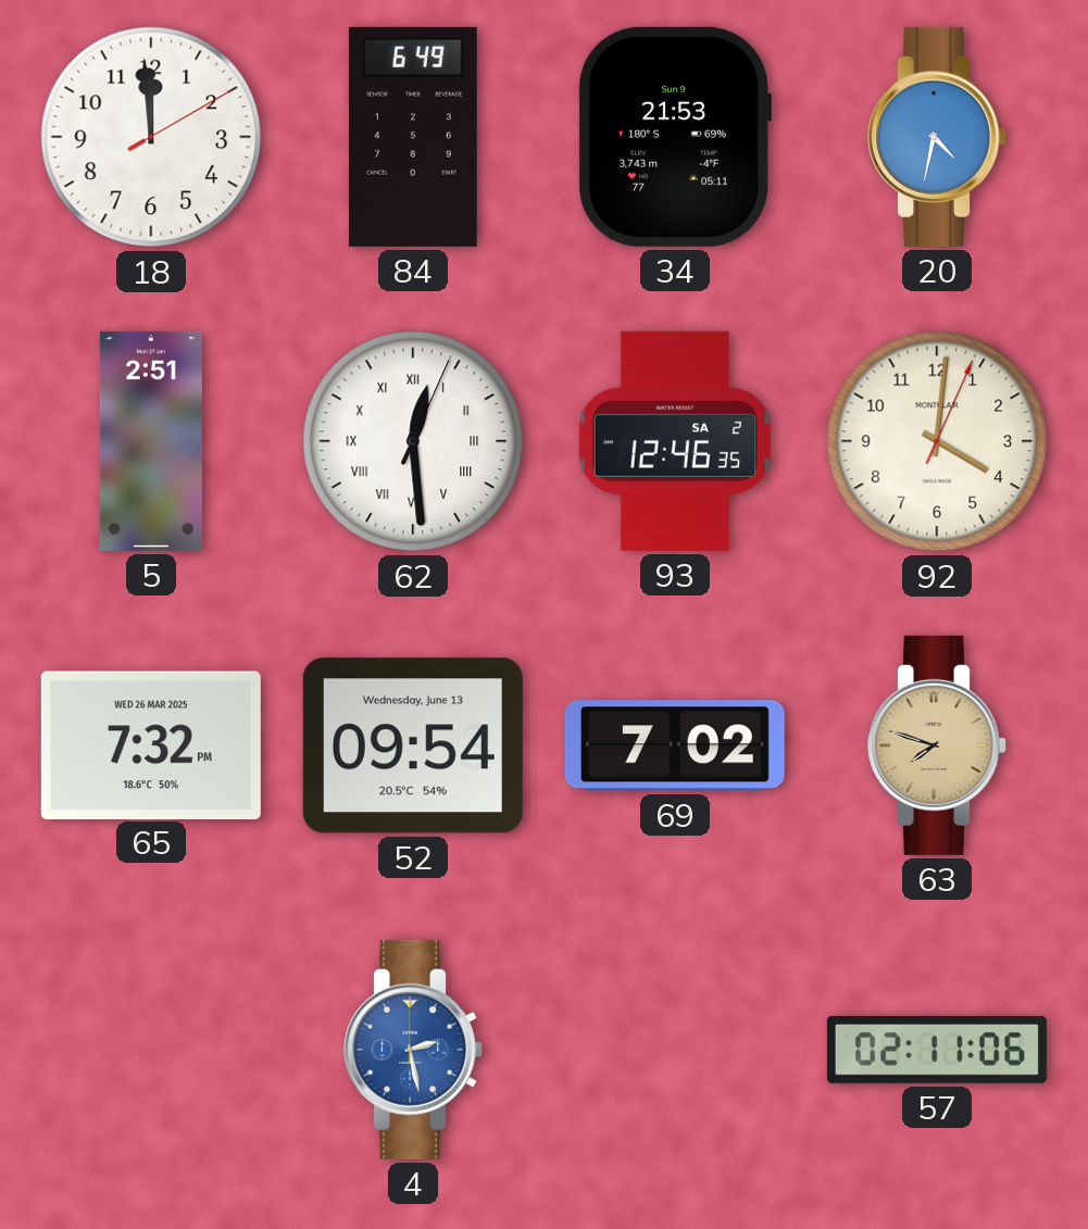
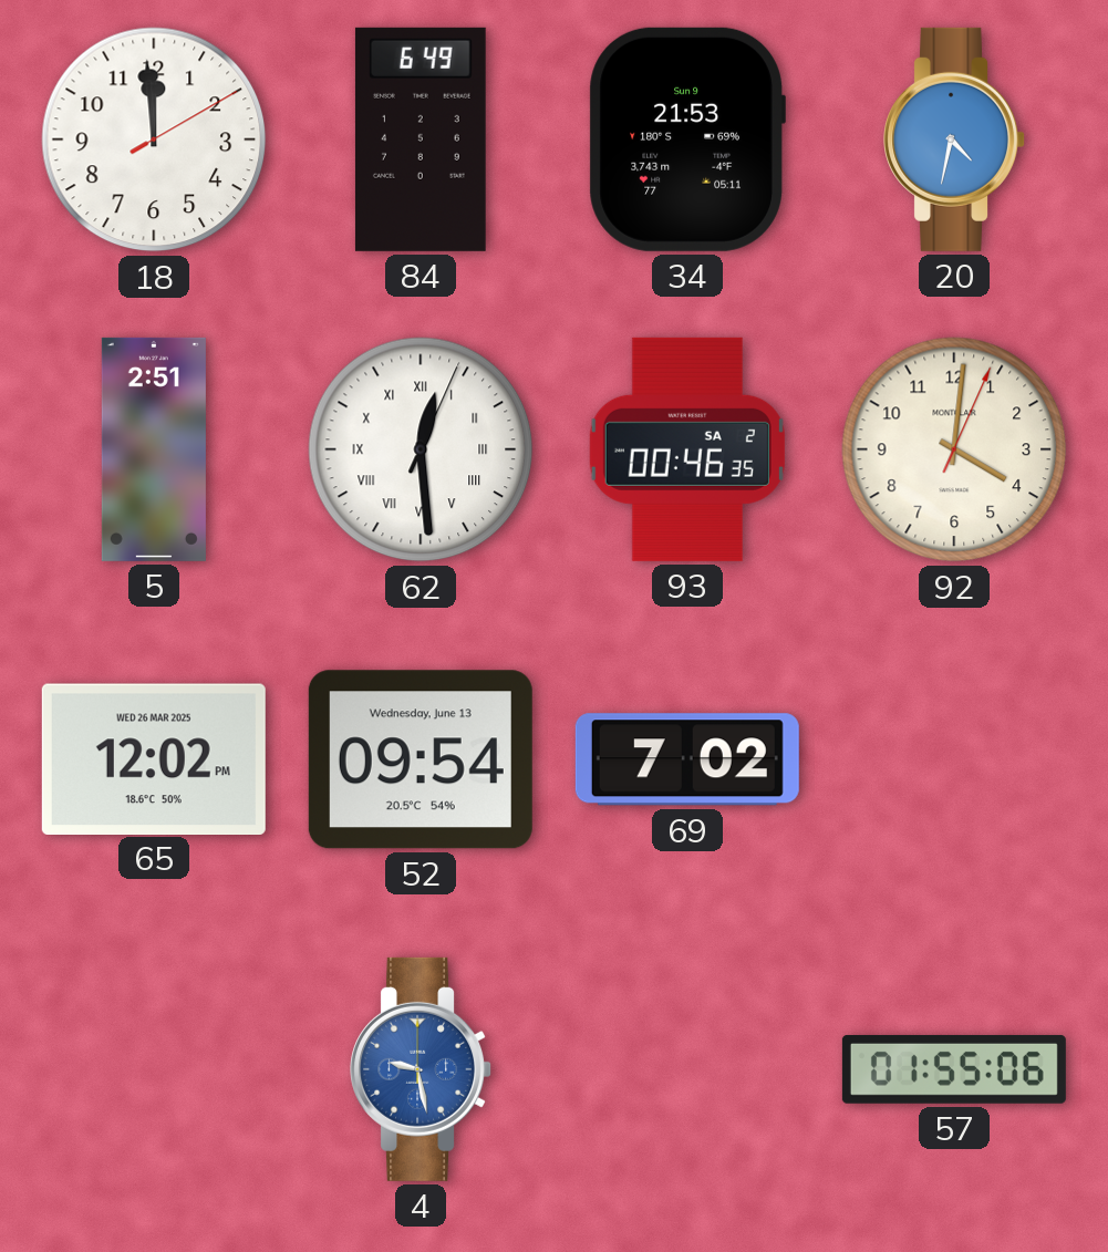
93: 12:46 -> 00:46 (687, 449)
65: 7:32 -> 12:02 (154, 758)
63: 7:48 -> none (938, 745)
4: 2:28 -> 9:28 (422, 1069)
57: 02:11 -> 01:55 (954, 1069)
